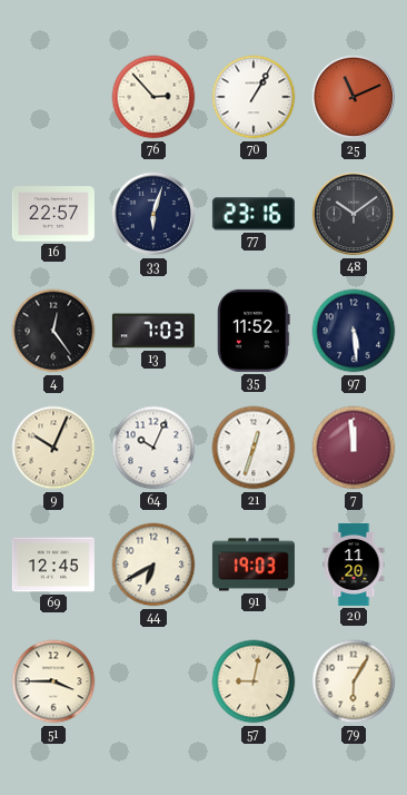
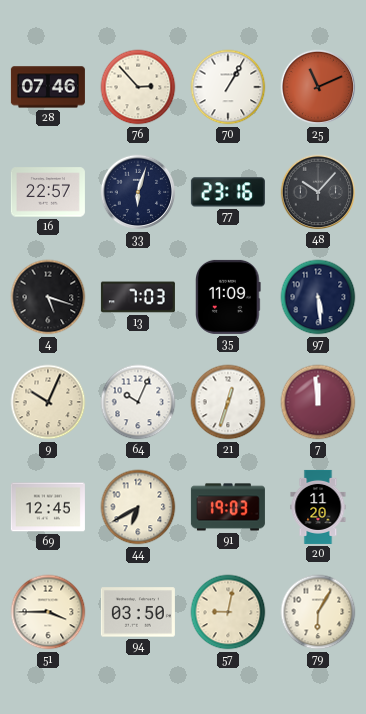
28: none -> 07:46 (48, 87)
48: 10:09 -> 10:07 (318, 192)
4: 12:24 -> 5:18 (48, 297)
35: 11:52 -> 11:09 (228, 297)
94: none -> 03:50 (138, 612)
